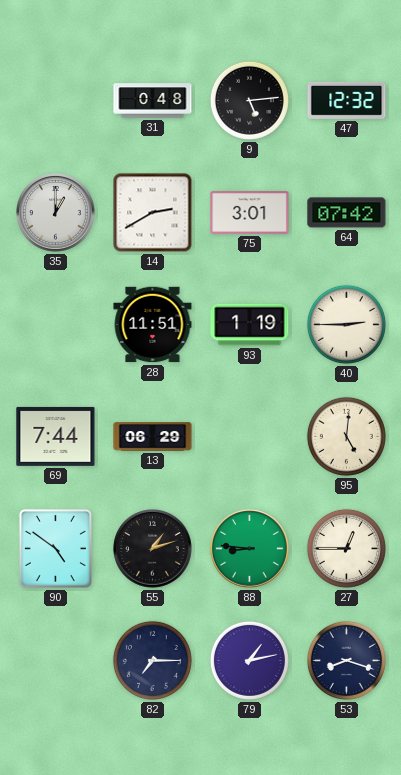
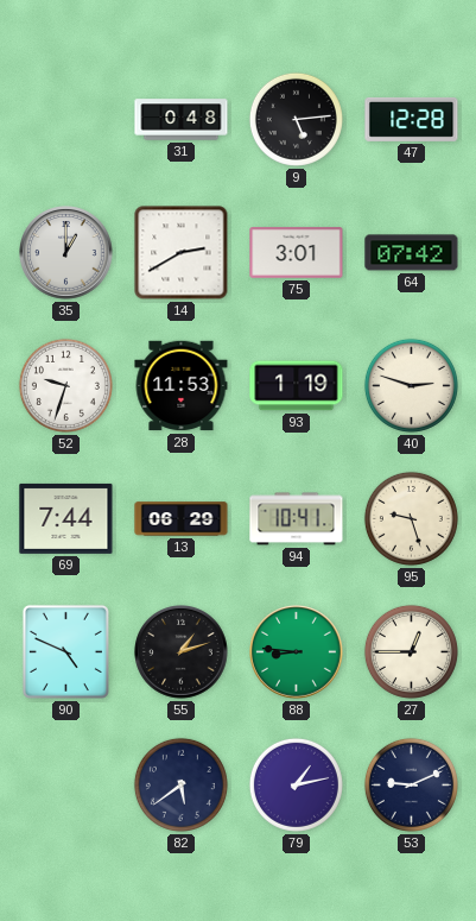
47: 12:32 -> 12:28 (412, 119)
52: none -> 9:33 (65, 385)
28: 11:51 -> 11:53 (182, 386)
40: 2:45 -> 2:48 (411, 385)
94: none -> 10:41 (297, 519)
95: 5:01 -> 9:27 (411, 518)
90: 4:51 -> 4:49 (65, 651)
82: 7:15 -> 5:39 (180, 784)
53: 8:18 -> 9:11 (411, 784)
